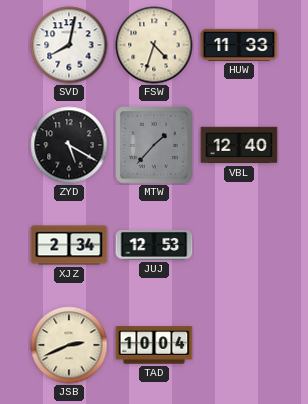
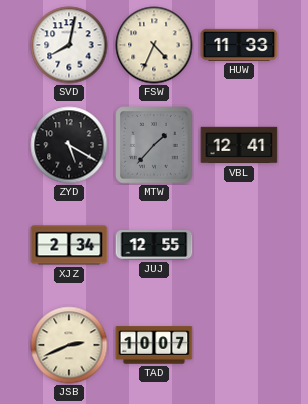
FSW: 4:33 -> 4:34 (154, 45)
VBL: 12:40 -> 12:41 (239, 145)
JUJ: 12:53 -> 12:55 (154, 246)
TAD: 10:04 -> 10:07 (154, 345)
